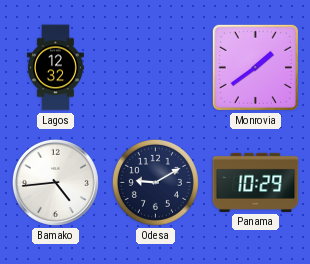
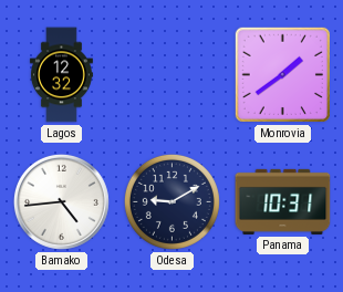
Panama: 10:29 -> 10:31 (283, 201)
